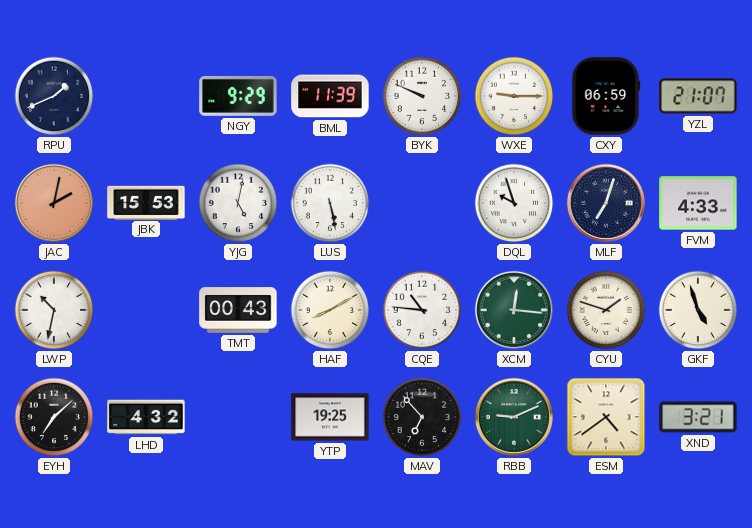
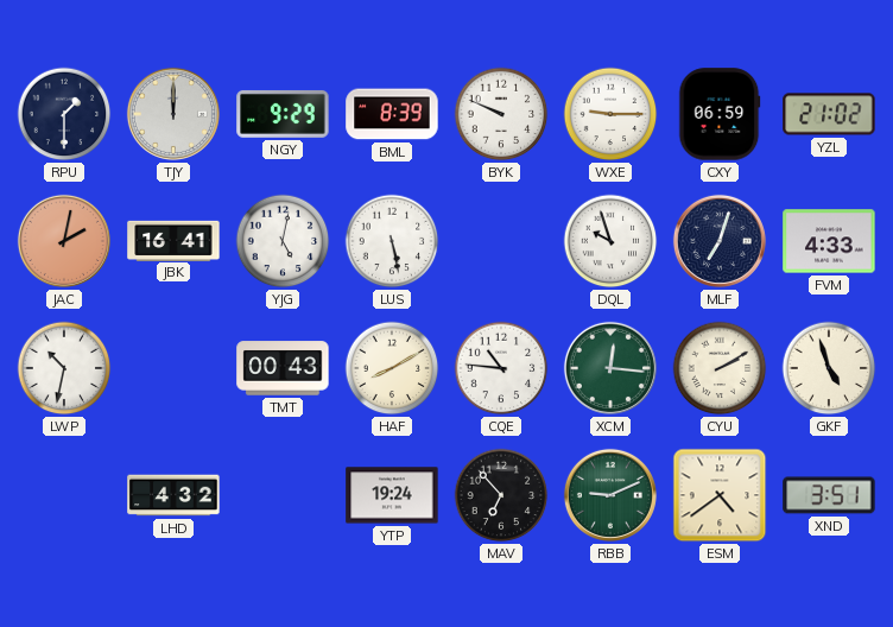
RPU: 1:41 -> 1:30 (64, 114)
TJY: none -> 12:00 (173, 114)
BML: 11:39 -> 8:39 (392, 114)
YZL: 21:07 -> 21:02 (829, 114)
JBK: 15:53 -> 16:41 (173, 240)
CYU: 1:48 -> 2:10 (720, 368)
EYH: 7:08 -> none (54, 417)
YTP: 19:25 -> 19:24 (392, 495)
XND: 3:21 -> 3:51 (829, 495)
